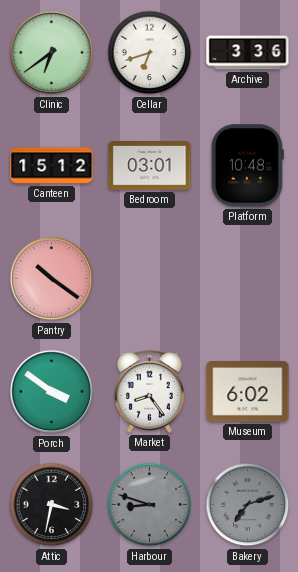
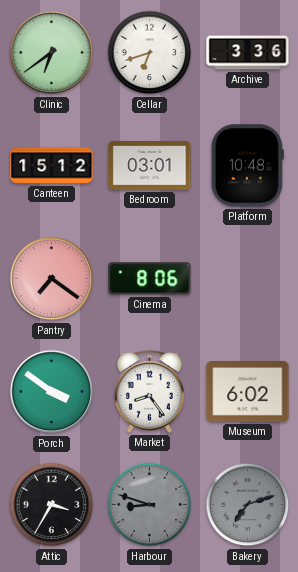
Pantry: 10:21 -> 7:21 (52, 279)
Cinema: none -> 8:06 (150, 279)
Attic: 3:32 -> 3:35 (52, 505)
